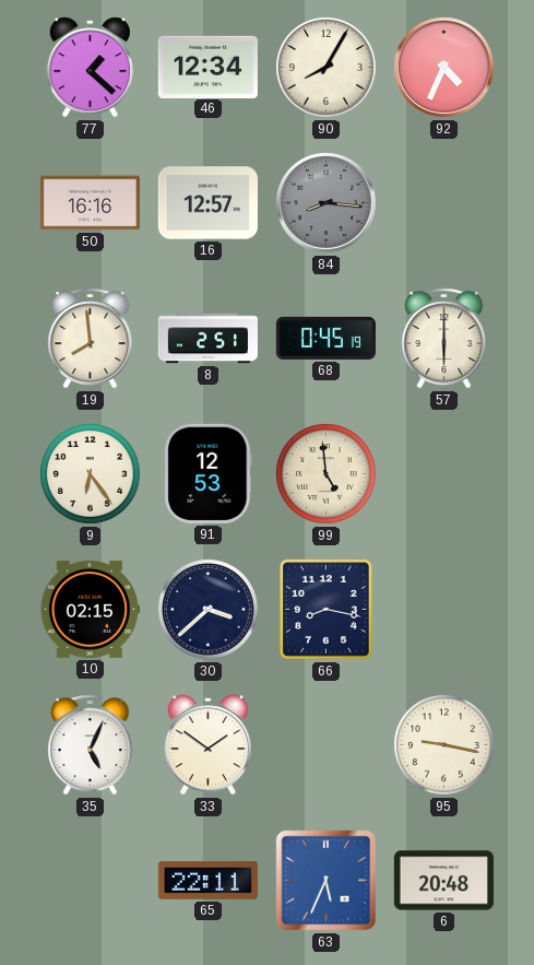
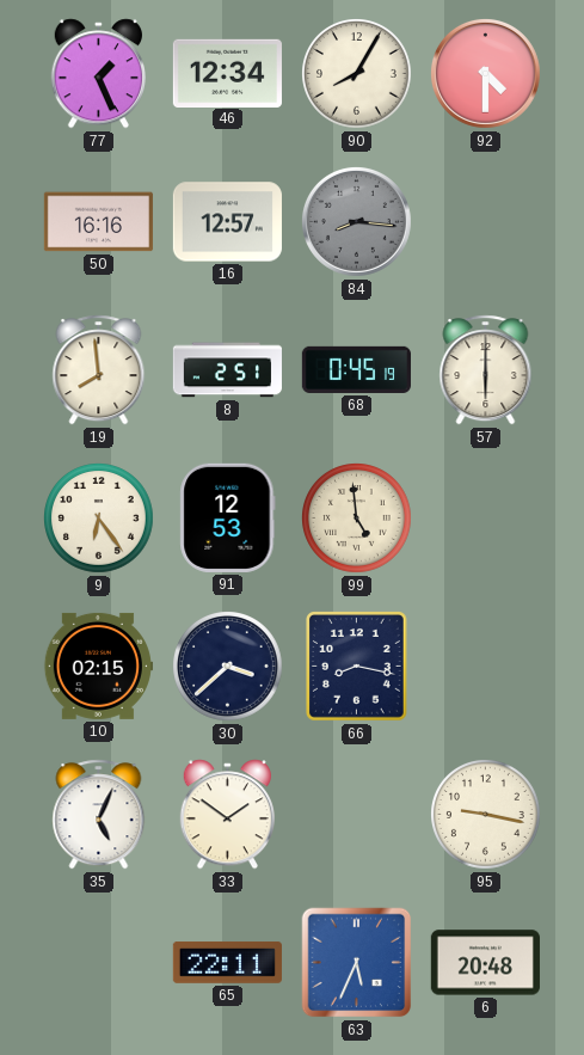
77: 1:22 -> 1:26 (98, 74)
92: 4:34 -> 4:30 (485, 73)
